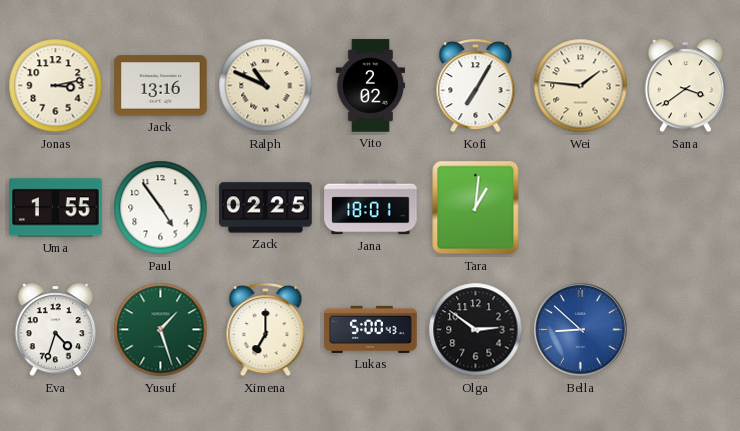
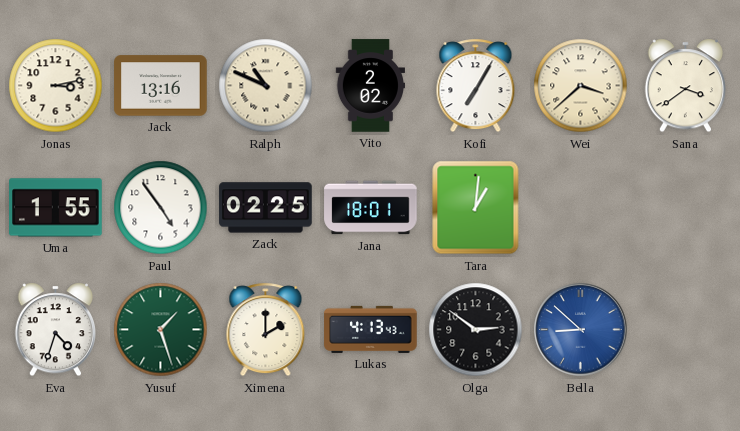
Wei: 1:46 -> 3:38 (581, 86)
Ximena: 7:00 -> 2:00 (266, 330)
Lukas: 5:00 -> 4:13 (371, 329)
